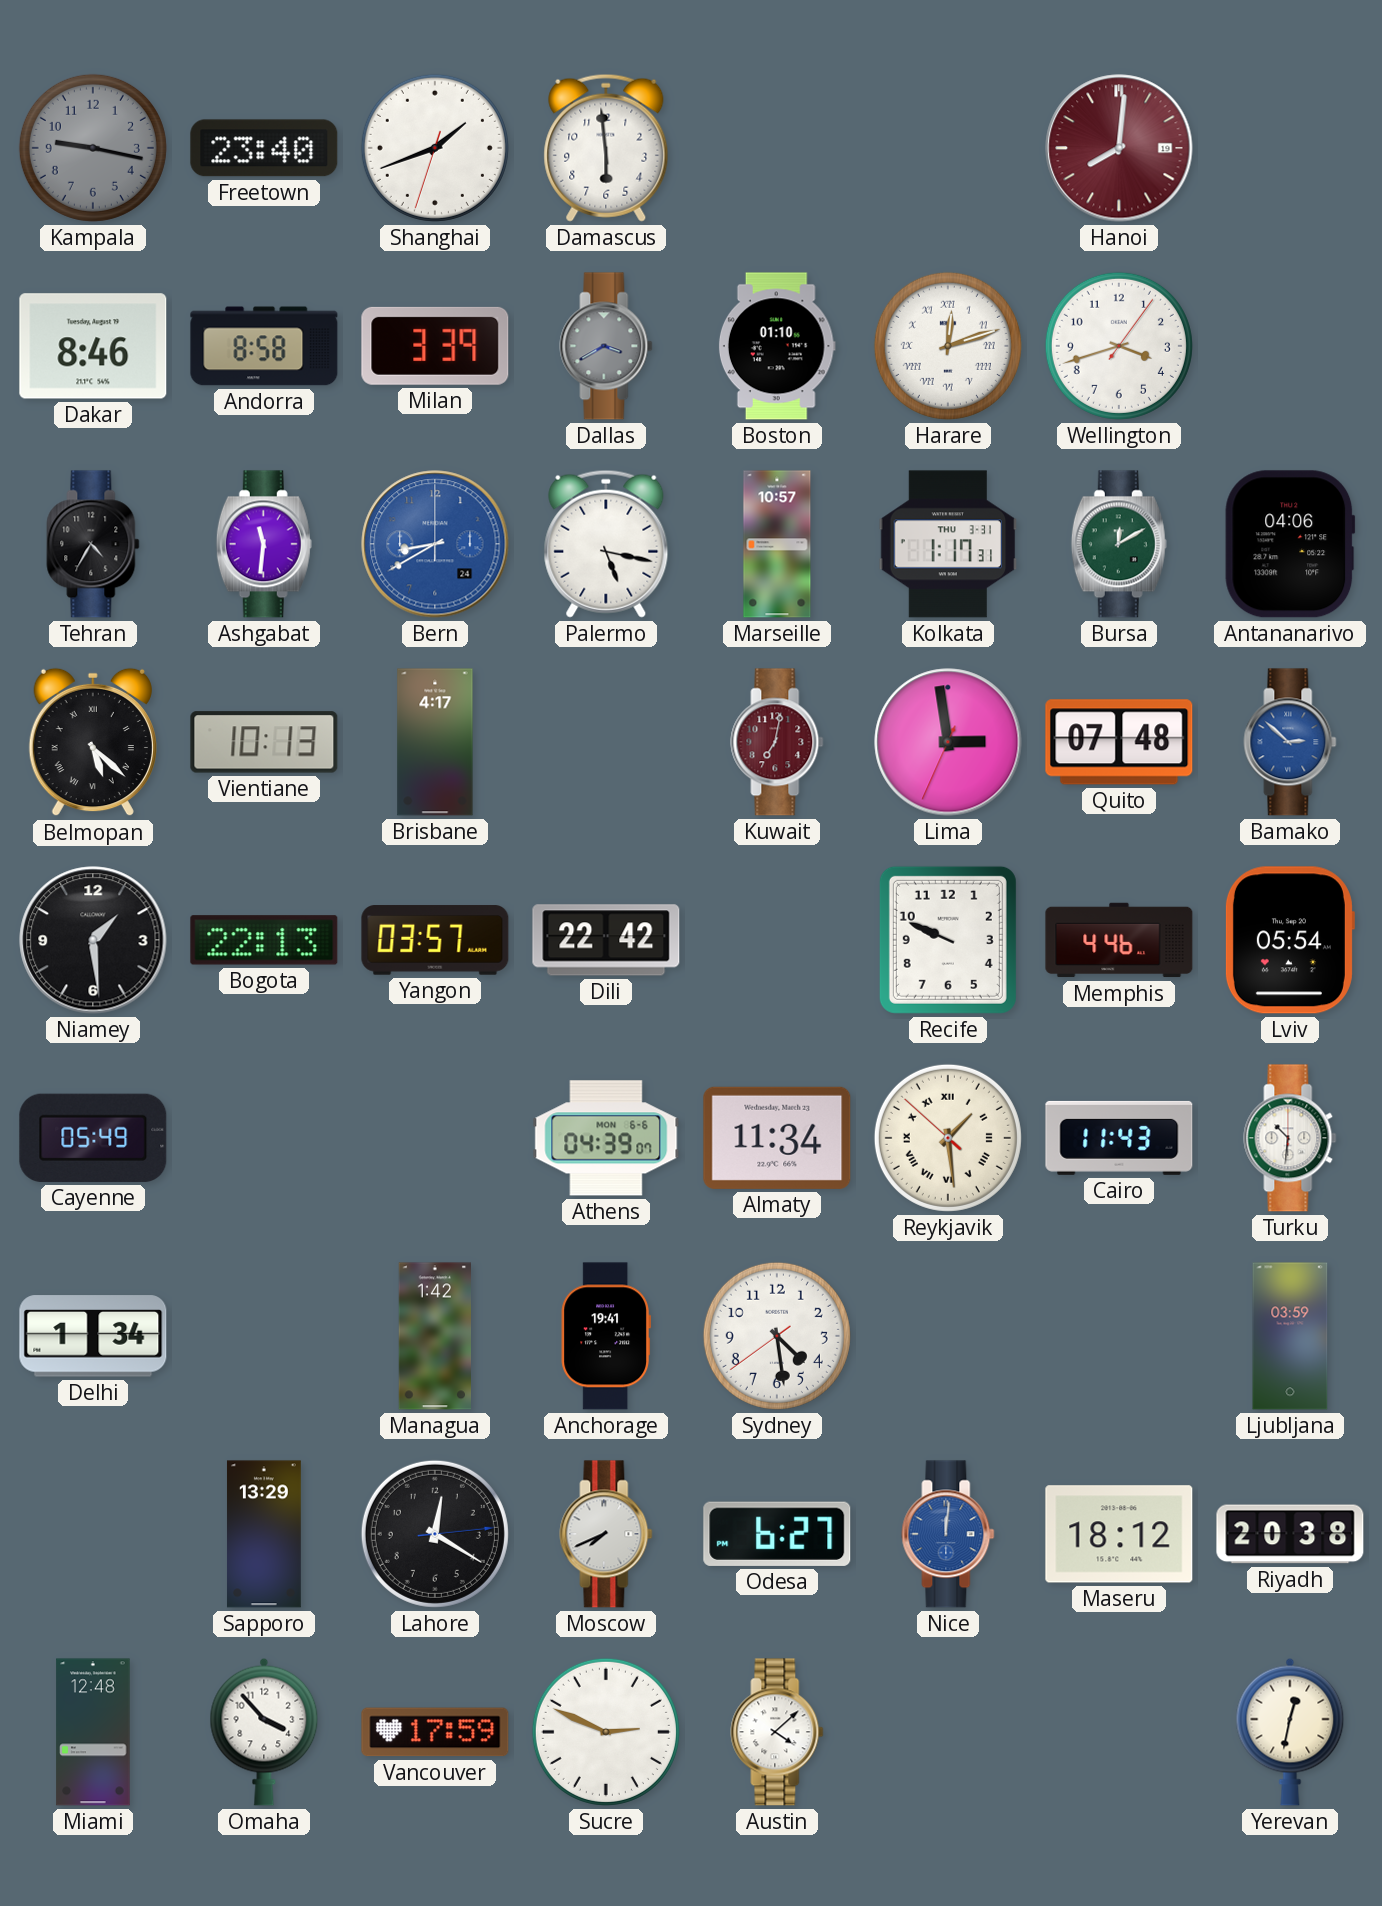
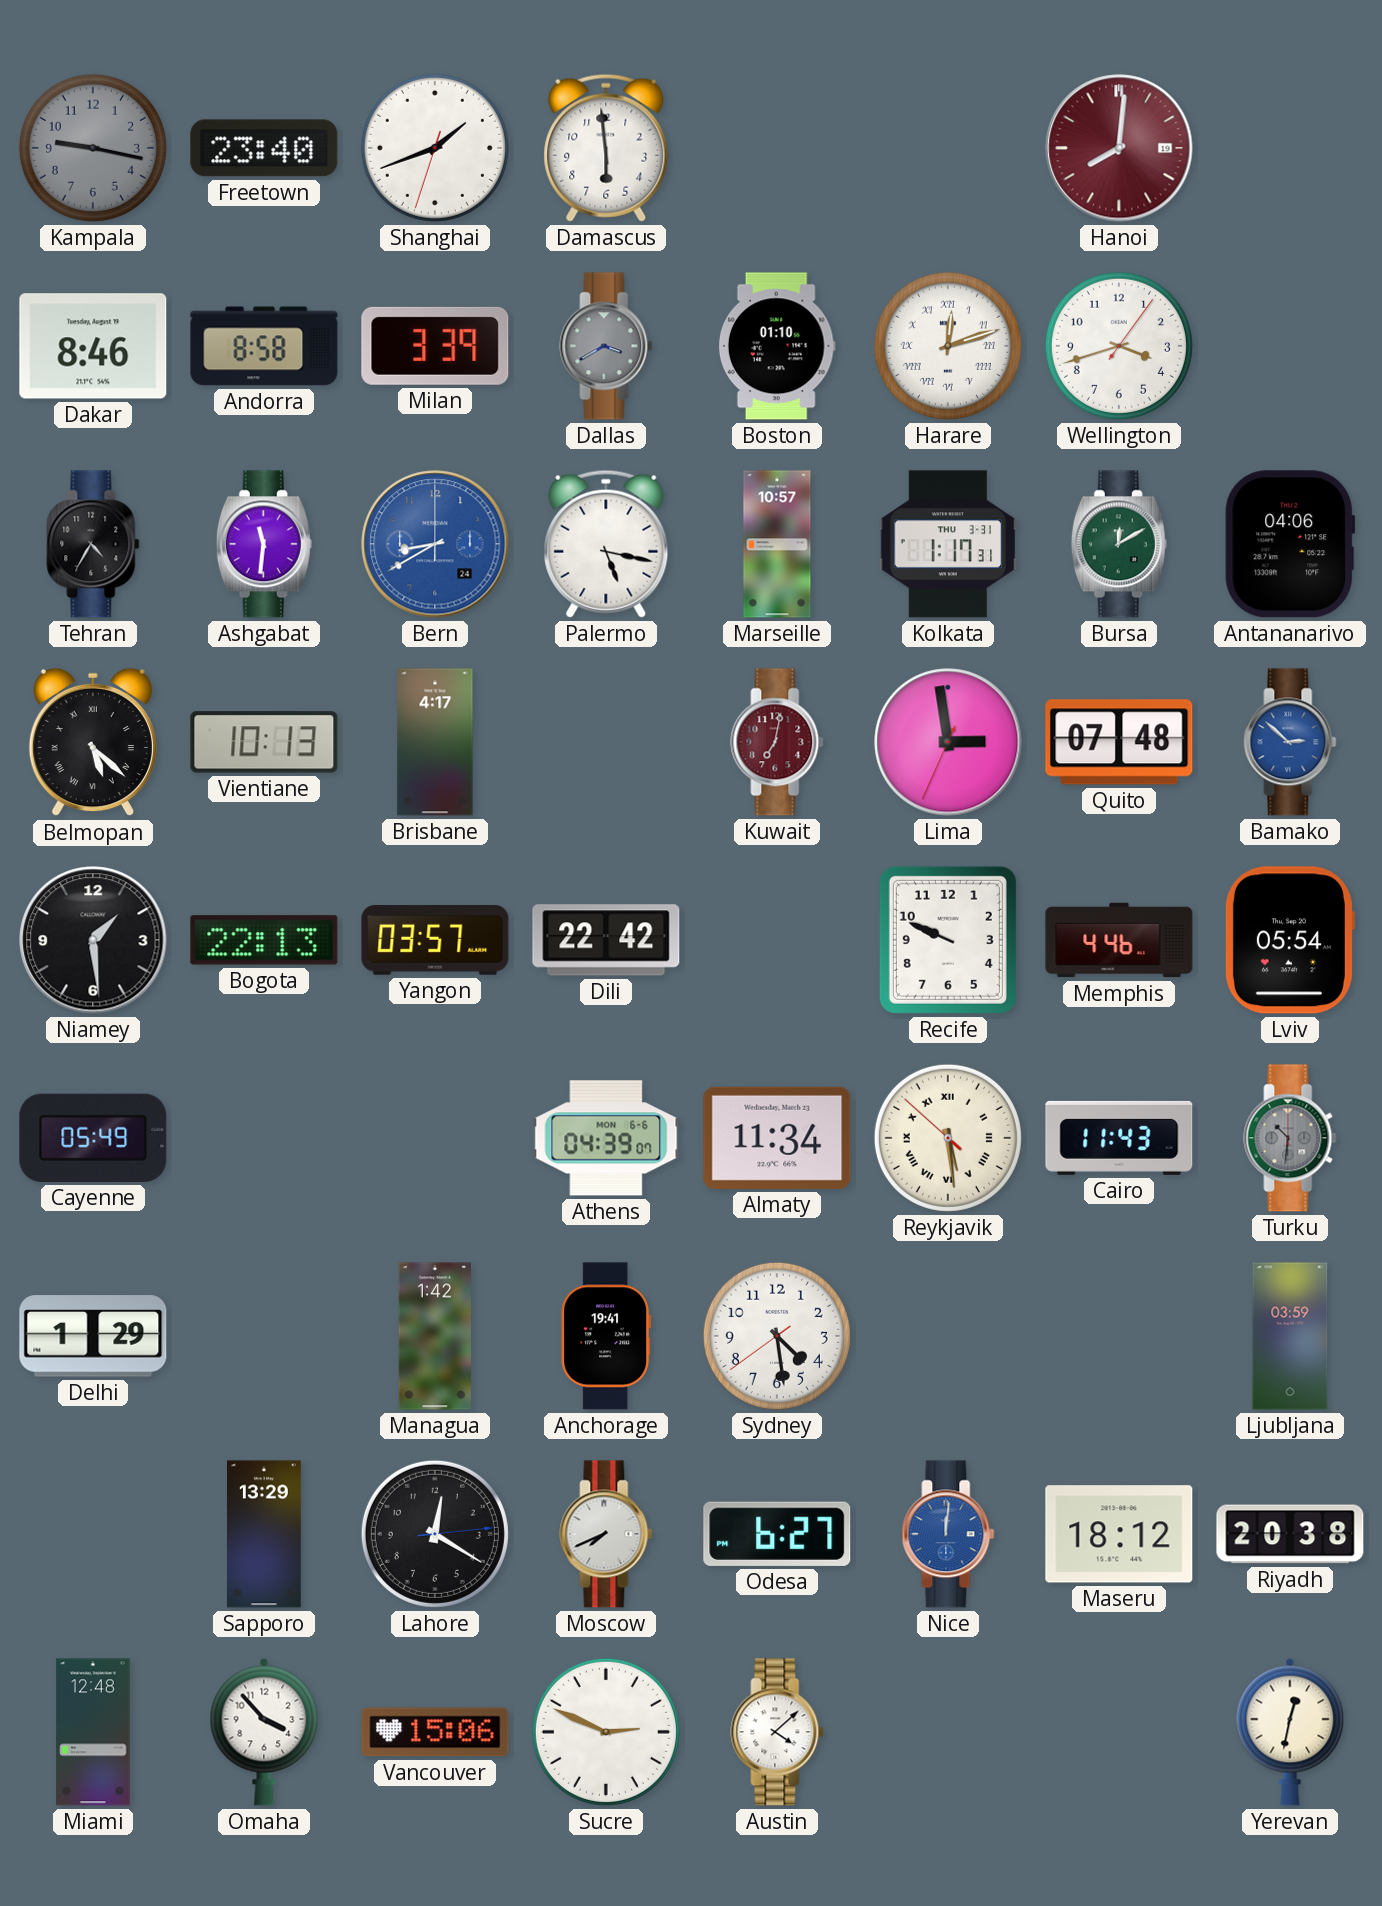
Reykjavik: 1:28 -> 5:28 (948, 1138)
Turku dial: white -> grey (1290, 1138)
Delhi: 1:34 -> 1:29 (93, 1336)
Vancouver: 17:59 -> 15:06 (435, 1732)
